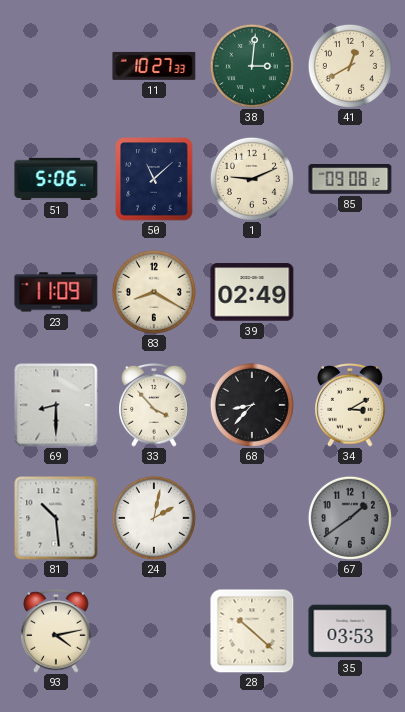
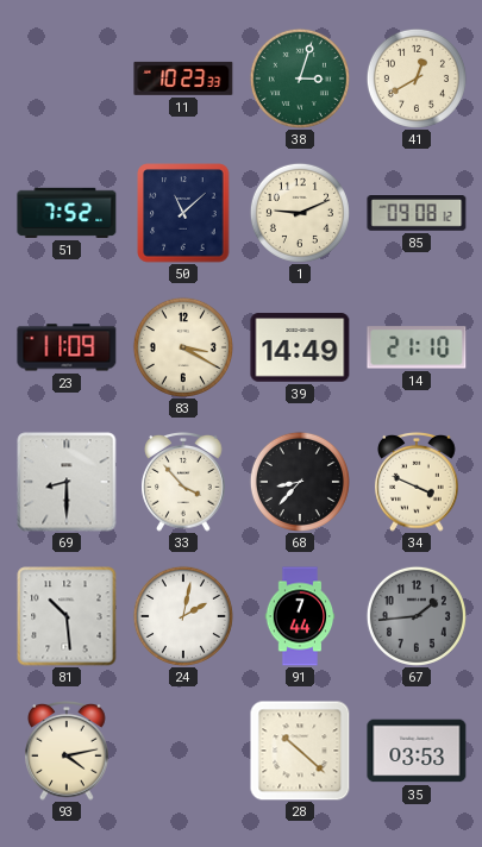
11: 10:27 -> 10:23 (183, 79)
38: 3:01 -> 3:03 (300, 79)
51: 5:06 -> 7:52 (67, 213)
83: 8:20 -> 3:20 (183, 347)
39: 02:49 -> 14:49 (300, 347)
14: none -> 21:10 (417, 347)
34: 3:10 -> 3:49 (417, 483)
91: none -> 7:44 (300, 616)
67: 1:39 -> 1:44 (417, 616)
